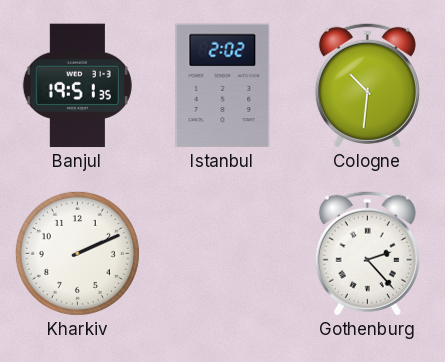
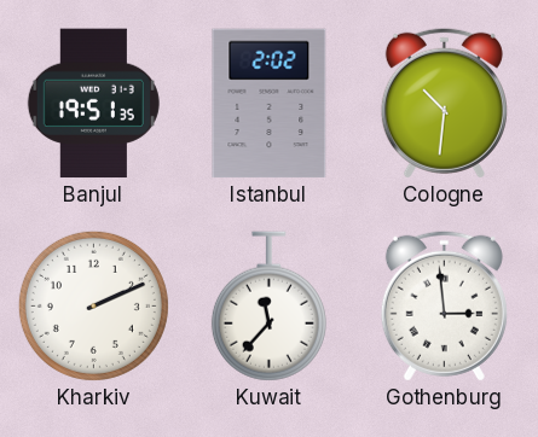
Kuwait: none -> 11:37 (268, 307)
Gothenburg: 2:23 -> 2:59 (444, 305)
